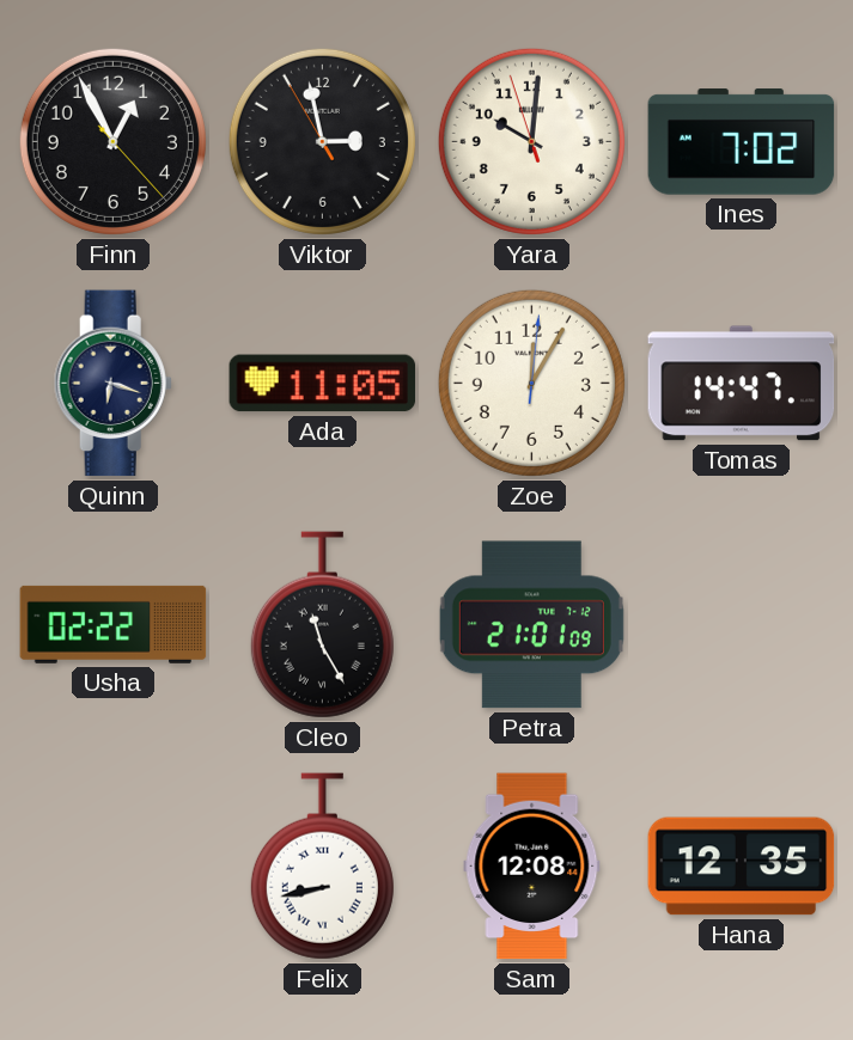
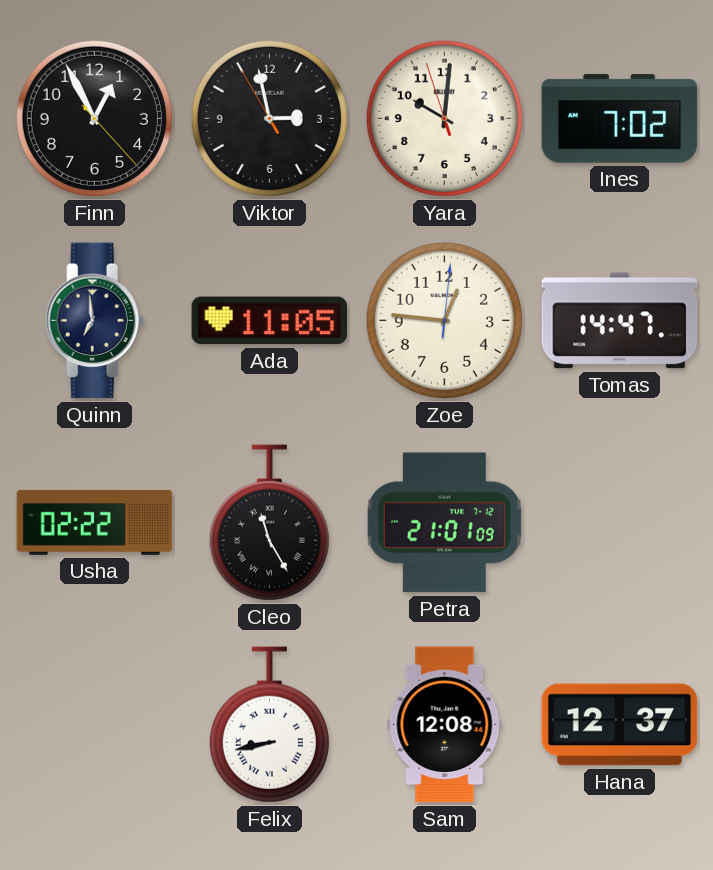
Quinn: 6:18 -> 6:59 (94, 321)
Zoe: 12:05 -> 12:46 (444, 320)
Hana: 12:35 -> 12:37 (620, 725)
